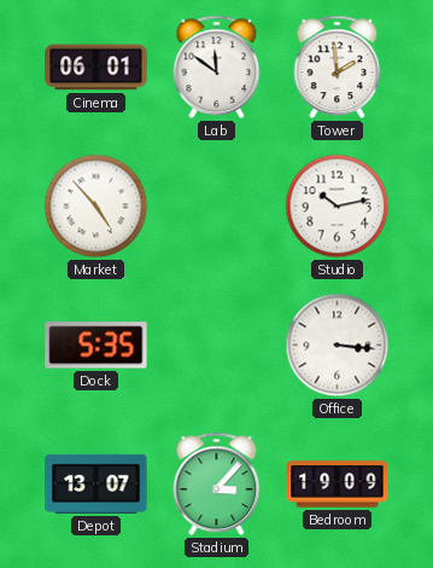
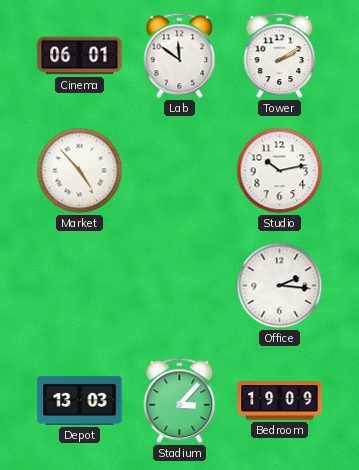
Tower: 1:59 -> 2:10 (280, 56)
Dock: 5:35 -> none (96, 346)
Office: 3:16 -> 2:16 (280, 286)
Depot: 13:07 -> 13:03 (80, 400)
